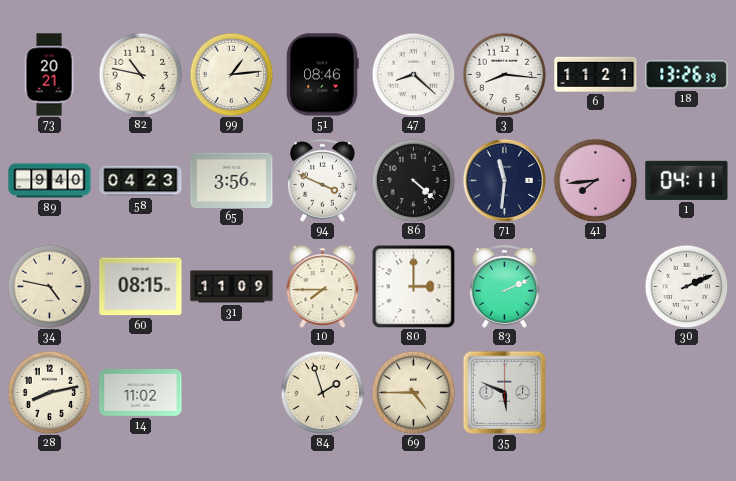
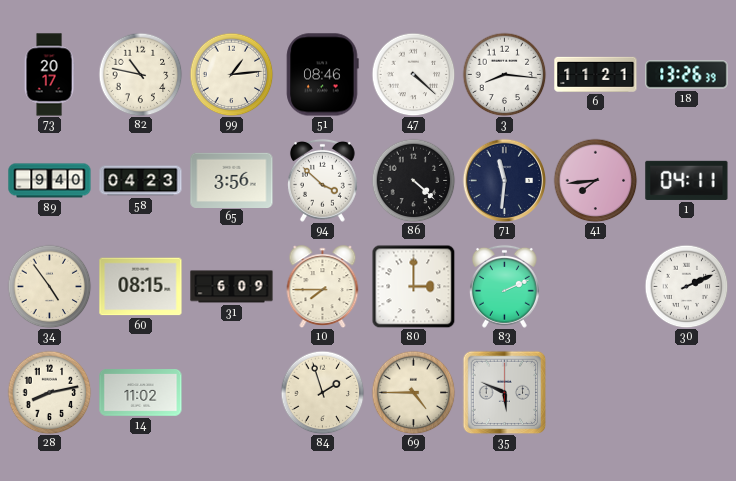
73: 20:21 -> 20:17 (49, 75)
47: 8:22 -> 4:22 (413, 74)
94: 3:49 -> 3:52 (322, 180)
34: 4:47 -> 4:54 (49, 286)
31: 11:09 -> 6:09 (232, 287)
